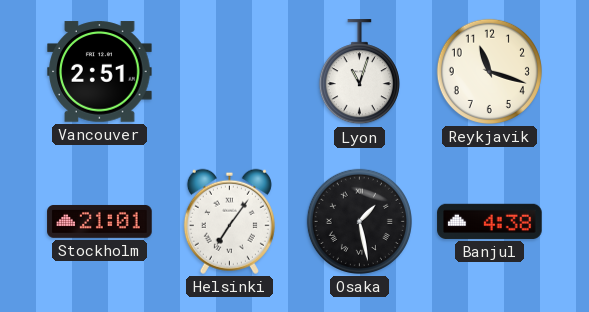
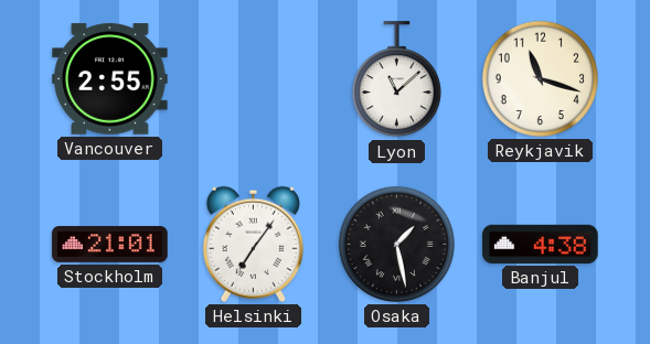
Vancouver: 2:51 -> 2:55 (110, 79)
Lyon: 11:03 -> 11:08 (396, 79)
